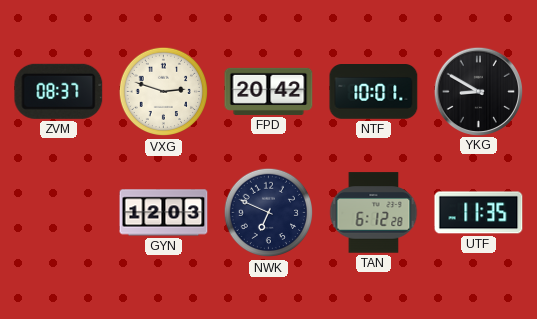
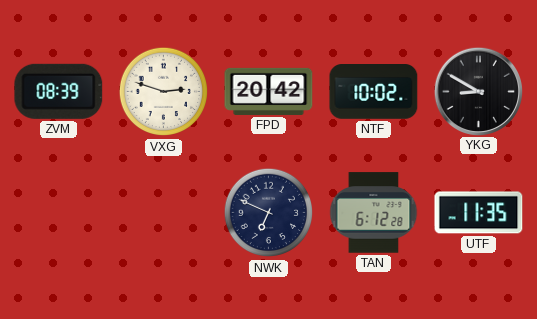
ZVM: 08:37 -> 08:39 (59, 91)
NTF: 10:01 -> 10:02 (374, 92)
GYN: 12:03 -> none (164, 213)
